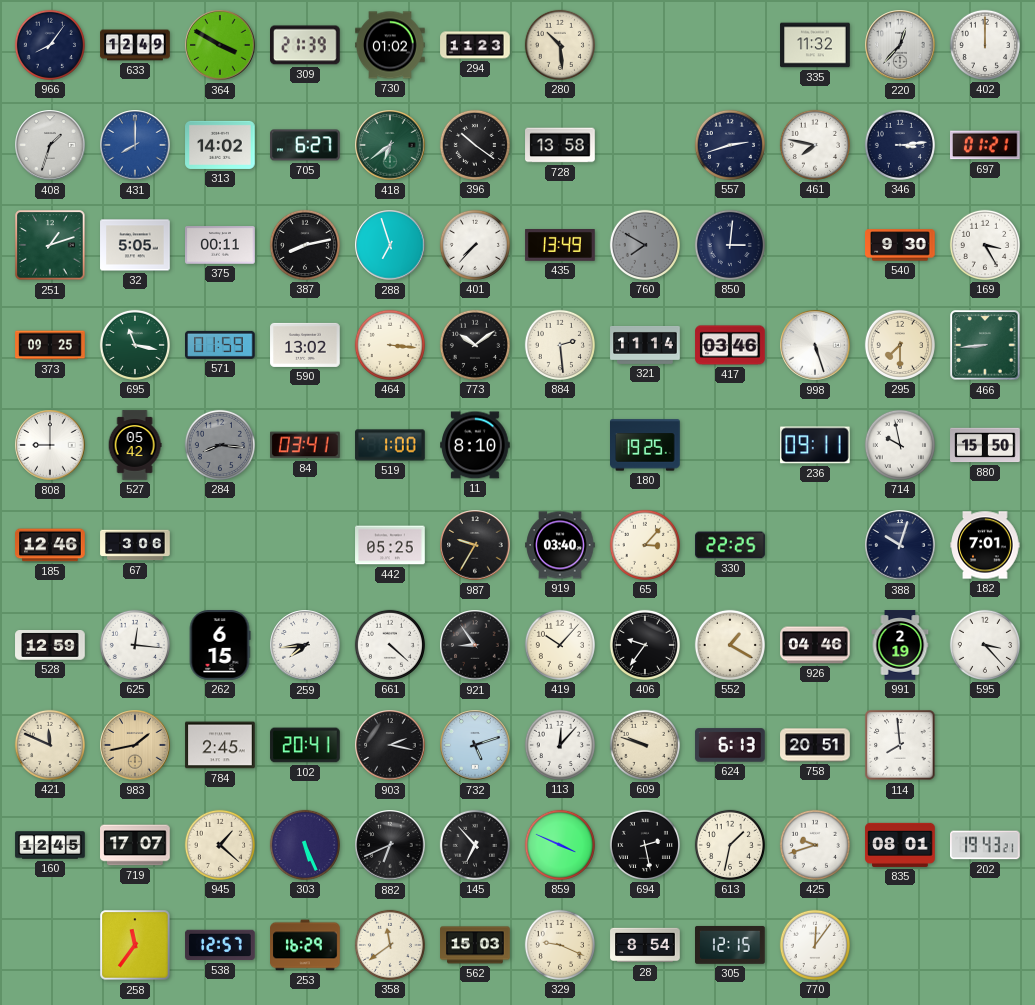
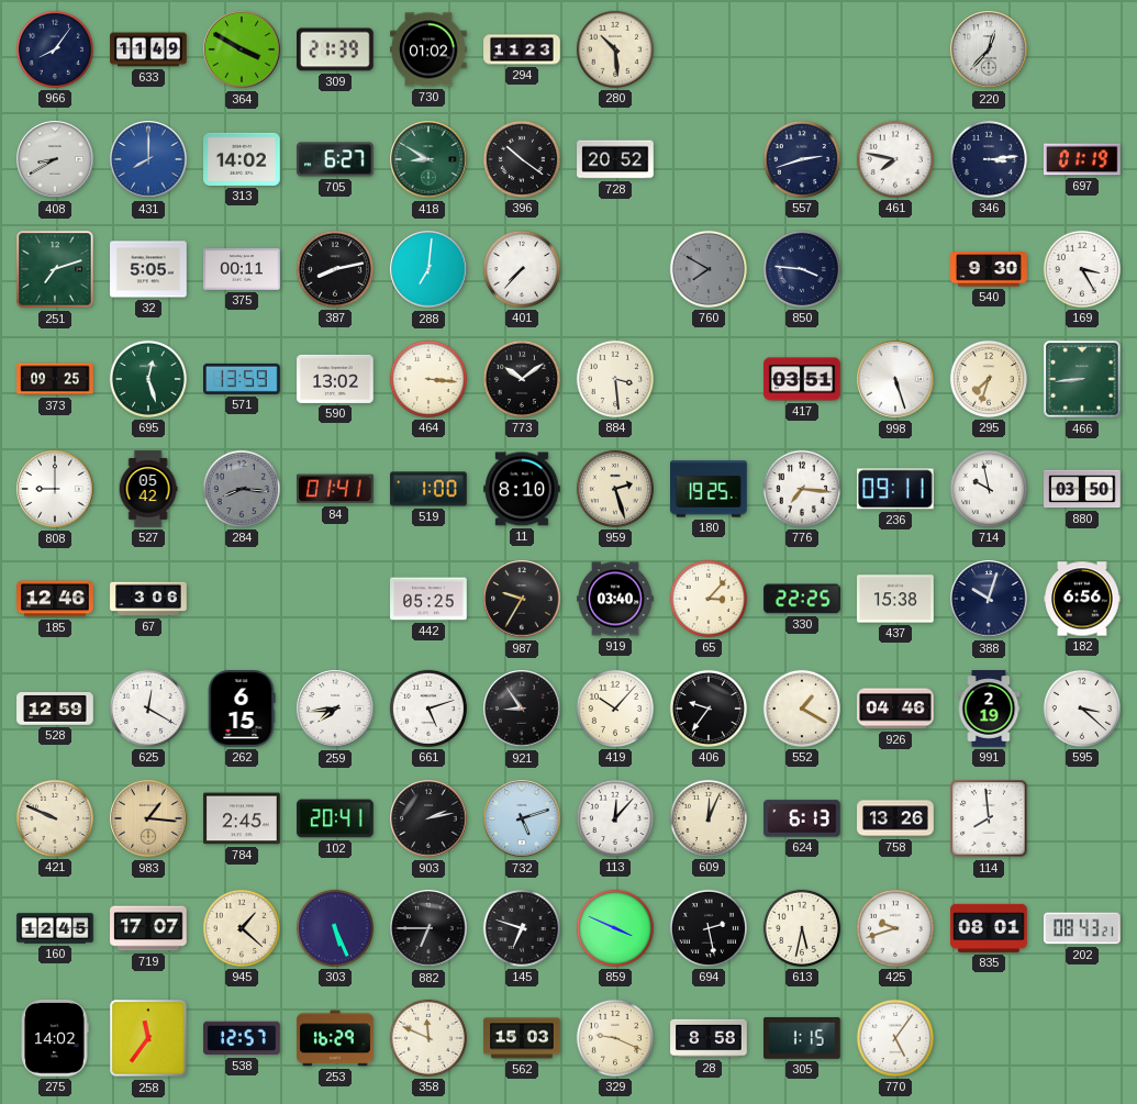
633: 12:49 -> 11:49 (148, 49)
335: 11:32 -> none (815, 45)
402: 12:00 -> none (985, 45)
408: 1:33 -> 8:40 (55, 159)
418: 6:39 -> 8:50 (428, 159)
728: 13:58 -> 20:52 (615, 159)
697: 01:21 -> 01:19 (1083, 159)
251: 1:12 -> 7:12 (55, 269)
288: 6:57 -> 7:01 (428, 269)
435: 13:49 -> none (560, 246)
850: 3:01 -> 3:46 (802, 269)
695: 11:17 -> 12:27 (148, 379)
571: 01:59 -> 13:59 (242, 379)
884: 2:29 -> 3:29 (615, 379)
321: 11:14 -> none (645, 346)
417: 03:46 -> 03:51 (802, 379)
295: 7:30 -> 7:33 (989, 379)
84: 03:41 -> 01:41 (336, 489)
959: none -> 2:27 (615, 489)
776: none -> 7:16 (802, 489)
880: 15:50 -> 03:50 (1082, 489)
437: none -> 15:38 (895, 599)
182: 7:01 -> 6:56 (1082, 599)
625: 12:16 -> 12:20 (148, 709)
661: 4:22 -> 5:12 (428, 709)
595: 3:23 -> 3:22 (1082, 709)
421: 11:49 -> 9:49 (55, 818)
983: 1:43 -> 1:16 (148, 818)
903: 2:17 -> 2:13 (428, 818)
609: 9:48 -> 12:04 (709, 818)
758: 20:51 -> 13:26 (895, 818)
882: 6:41 -> 6:45 (428, 928)
145: 6:53 -> 6:48 (522, 928)
613: 1:32 -> 5:32 (802, 928)
202: 19:43 -> 08:43 (1082, 928)
275: none -> 14:02 (55, 1038)
358: 11:39 -> 11:49 (428, 1038)
28: 8:54 -> 8:58 (709, 1038)
305: 12:15 -> 1:15 (803, 1038)
770: 12:06 -> 5:06 (895, 1038)
